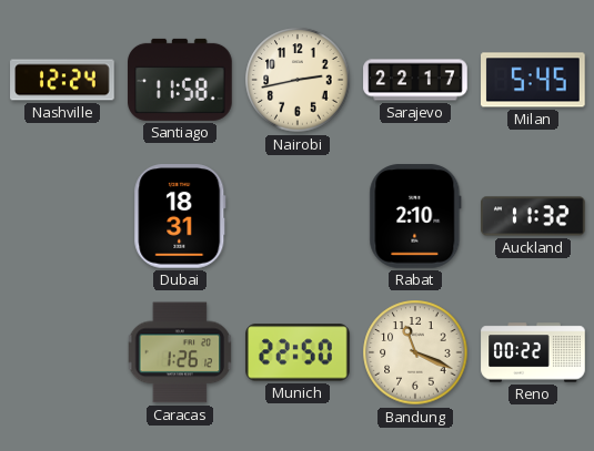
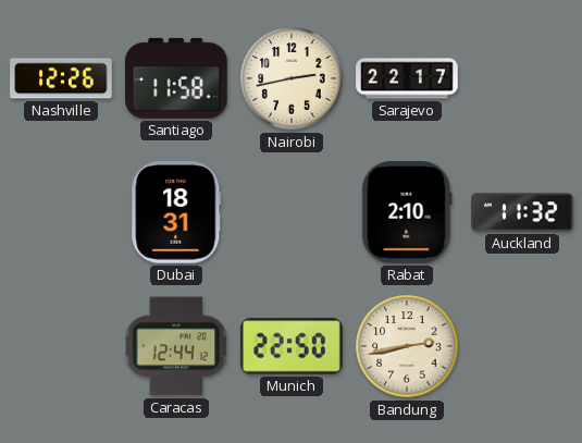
Nashville: 12:24 -> 12:26 (61, 78)
Milan: 5:45 -> none (533, 80)
Caracas: 1:26 -> 12:44 (176, 346)
Bandung: 11:19 -> 2:43 (407, 346)
Reno: 00:22 -> none (533, 352)
